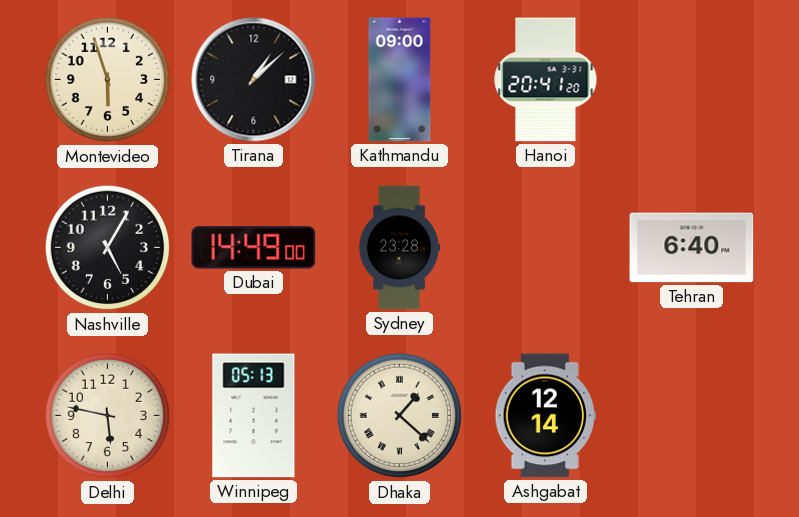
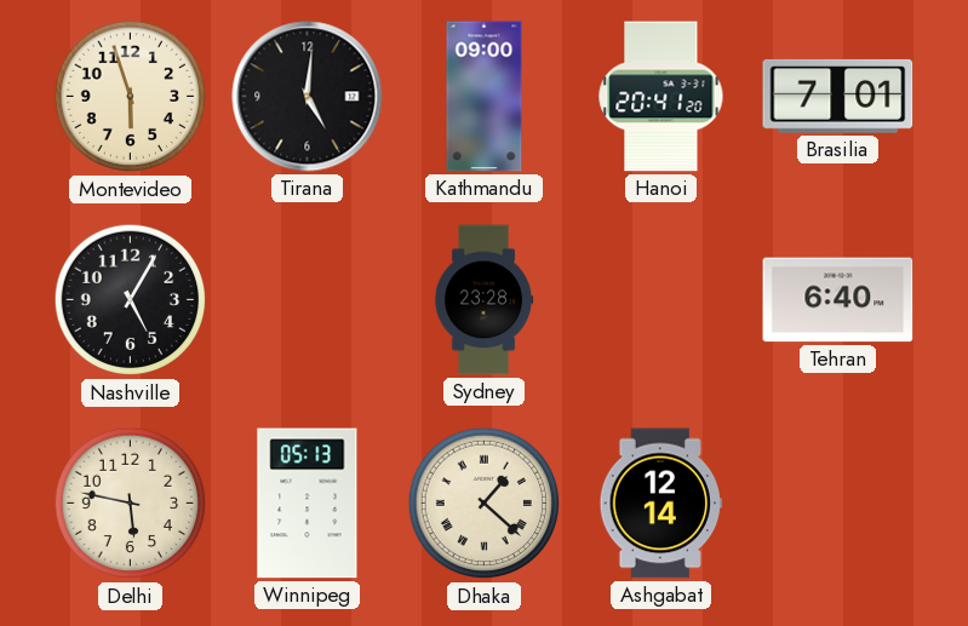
Tirana: 1:08 -> 5:01 (308, 97)
Brasilia: none -> 7:01 (838, 96)
Dubai: 14:49 -> none (254, 248)
